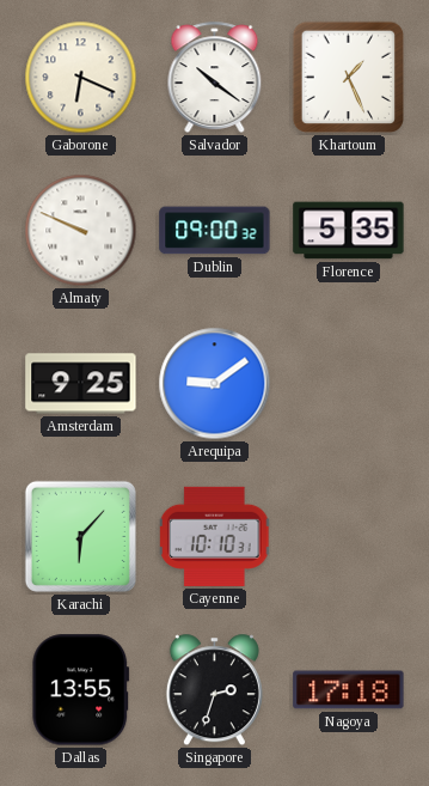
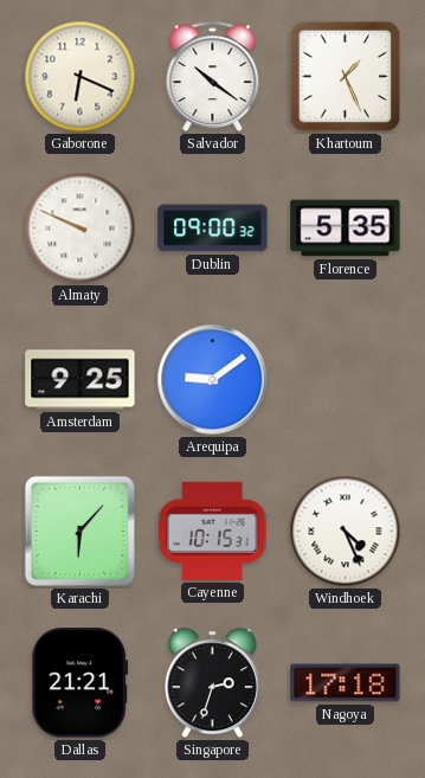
Cayenne: 10:10 -> 10:15 (214, 531)
Windhoek: none -> 4:26 (346, 532)
Dallas: 13:55 -> 21:21 (81, 683)
